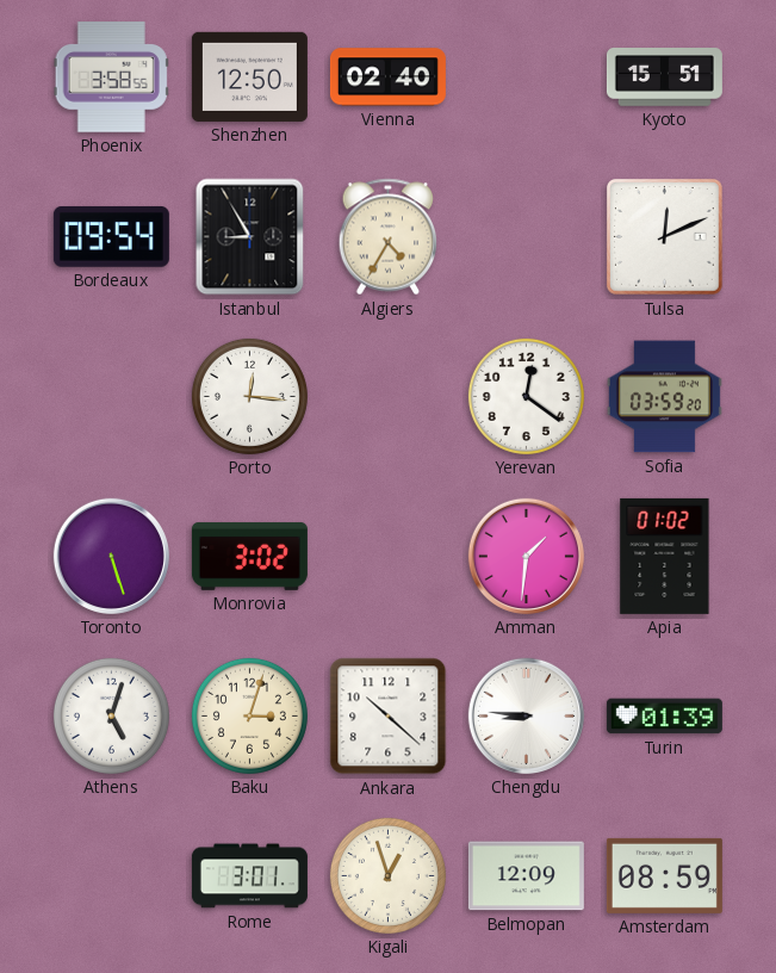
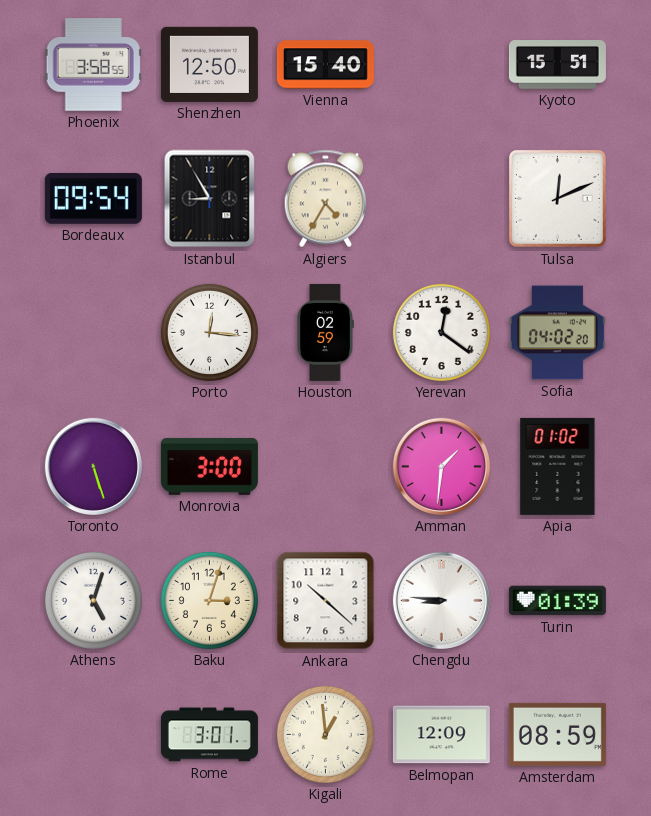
Vienna: 02:40 -> 15:40 (325, 65)
Houston: none -> 02:59 (325, 332)
Sofia: 03:59 -> 04:02 (557, 333)
Monrovia: 3:02 -> 3:00 (209, 466)
Kigali: 12:57 -> 12:59 (325, 734)
